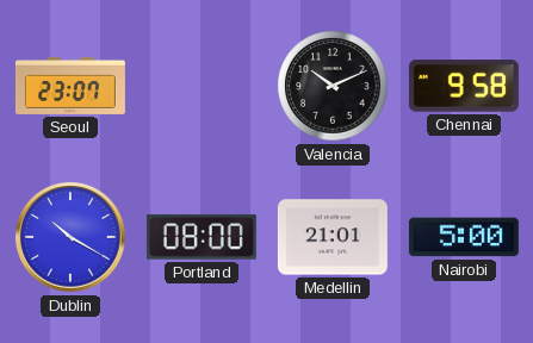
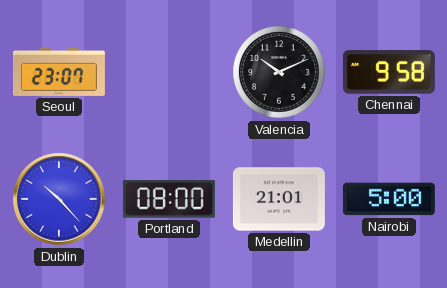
Dublin: 10:20 -> 10:23 (59, 199)
